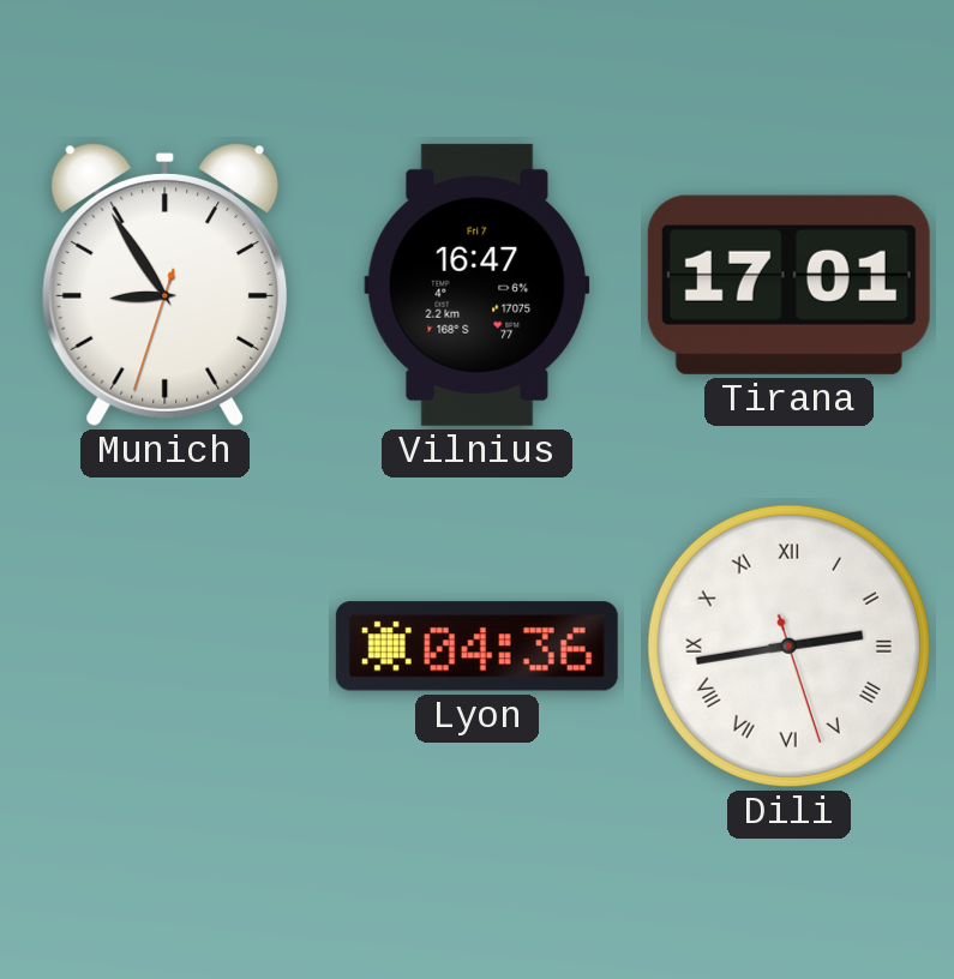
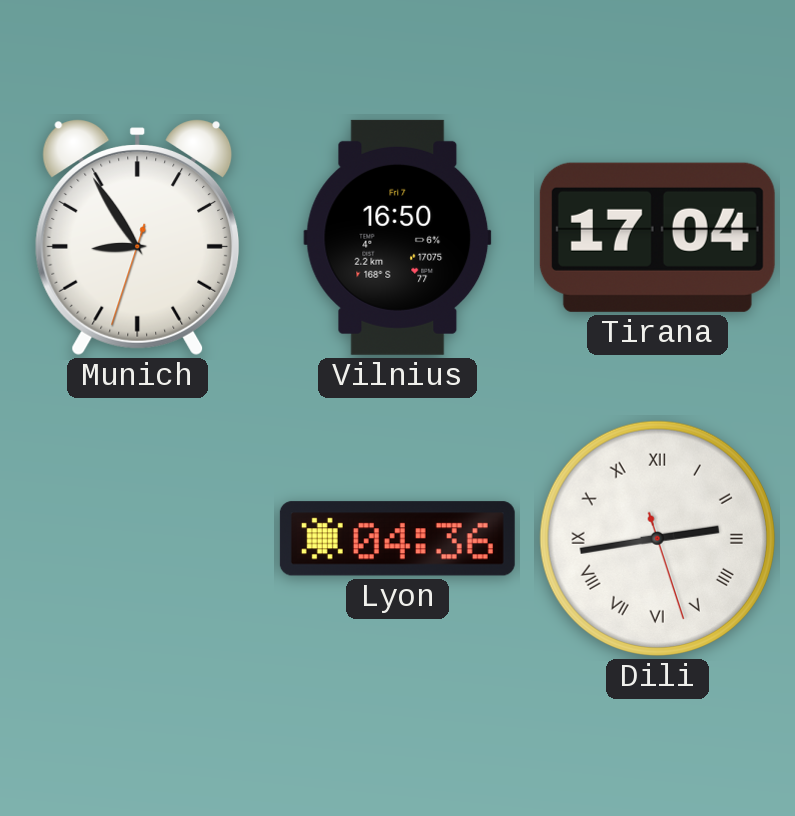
Vilnius: 16:47 -> 16:50 (398, 237)
Tirana: 17:01 -> 17:04 (657, 237)
